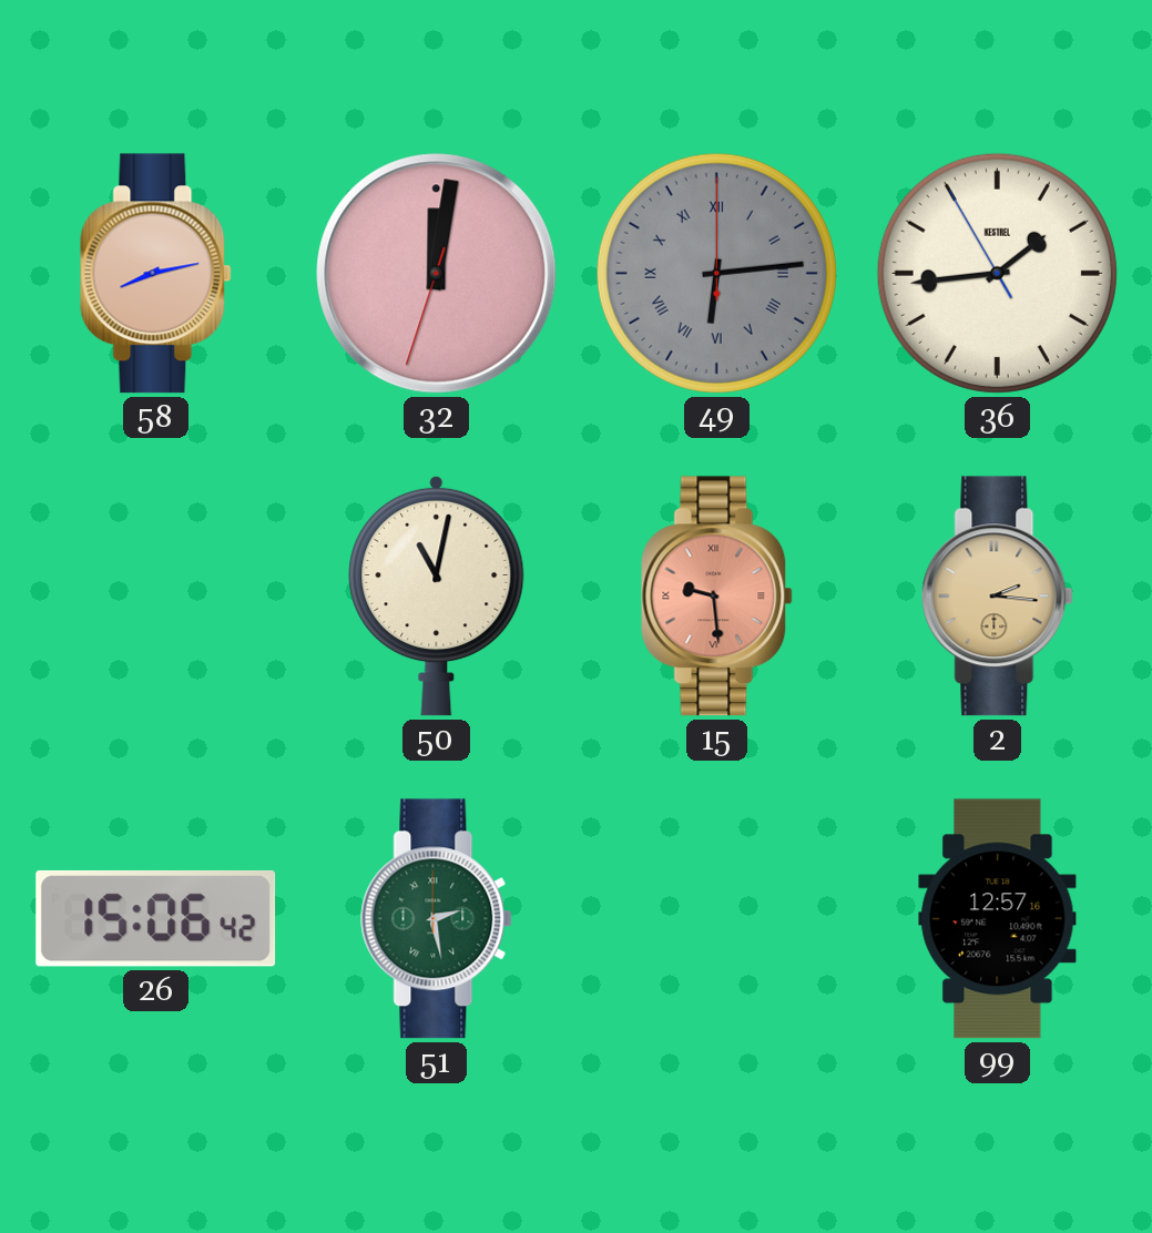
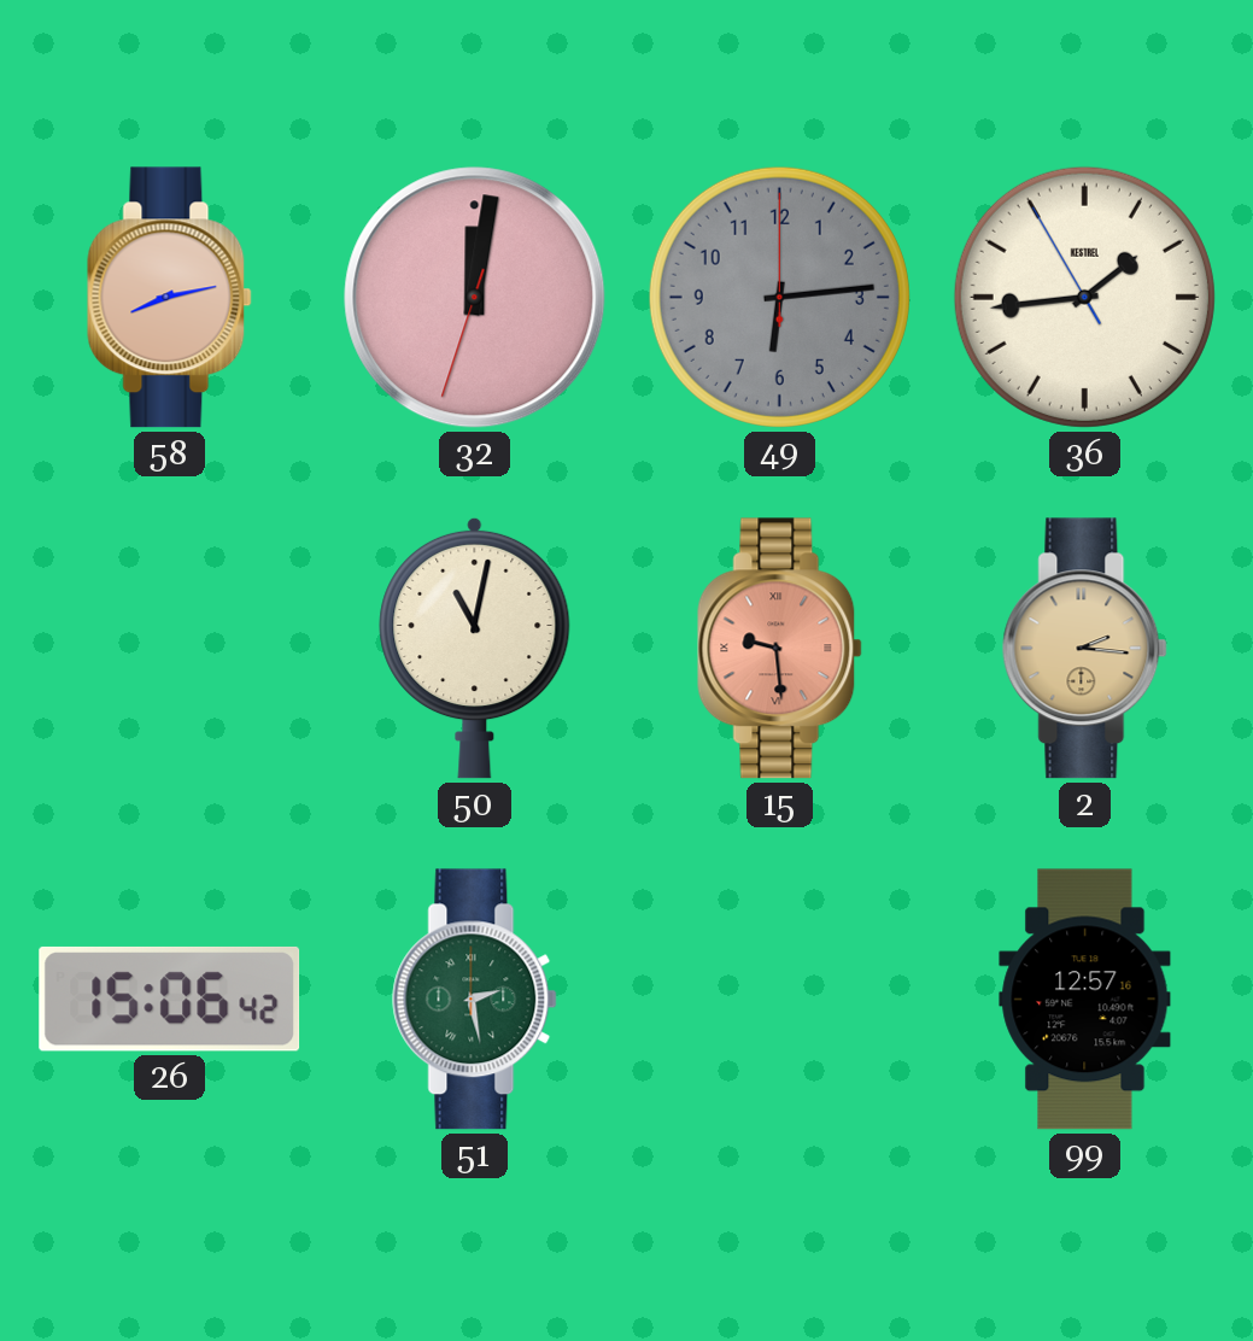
49 numerals: Roman -> Arabic (779, 297)
